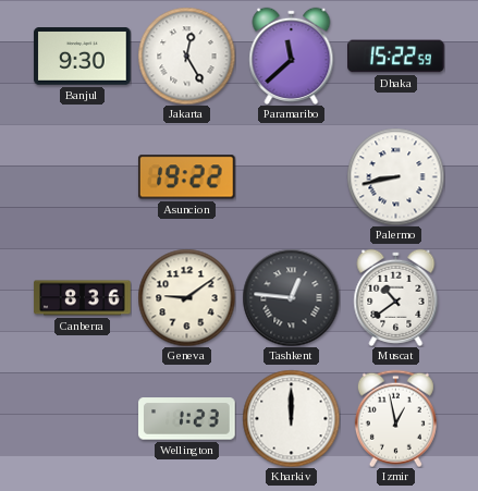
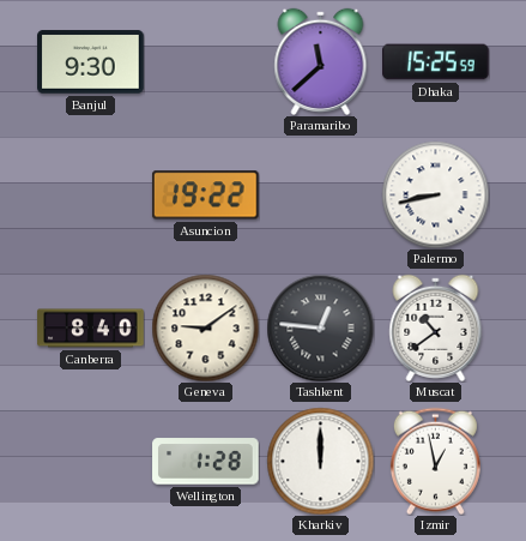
Jakarta: 12:25 -> none (186, 56)
Dhaka: 15:22 -> 15:25 (436, 62)
Canberra: 8:36 -> 8:40 (91, 329)
Wellington: 1:23 -> 1:28 (206, 462)
